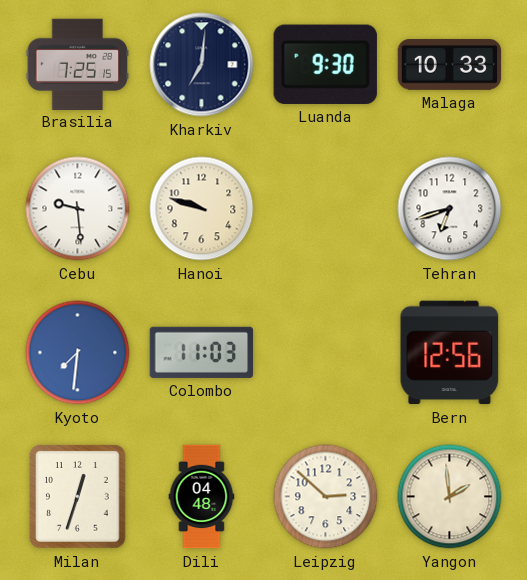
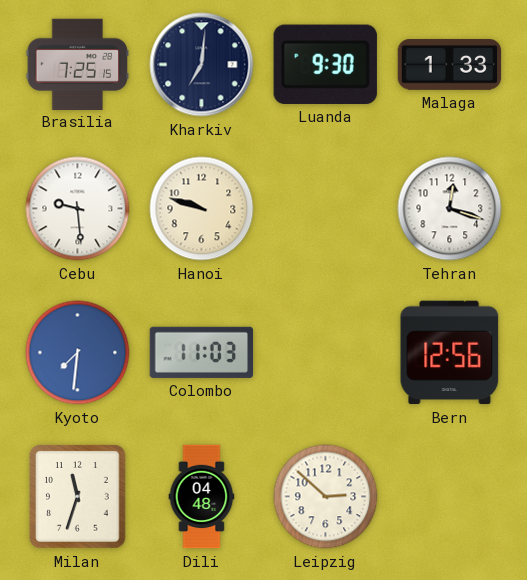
Malaga: 10:33 -> 1:33 (450, 65)
Tehran: 6:42 -> 12:18 (450, 209)
Milan: 12:33 -> 11:33 (78, 497)
Yangon: 1:59 -> none (450, 497)
